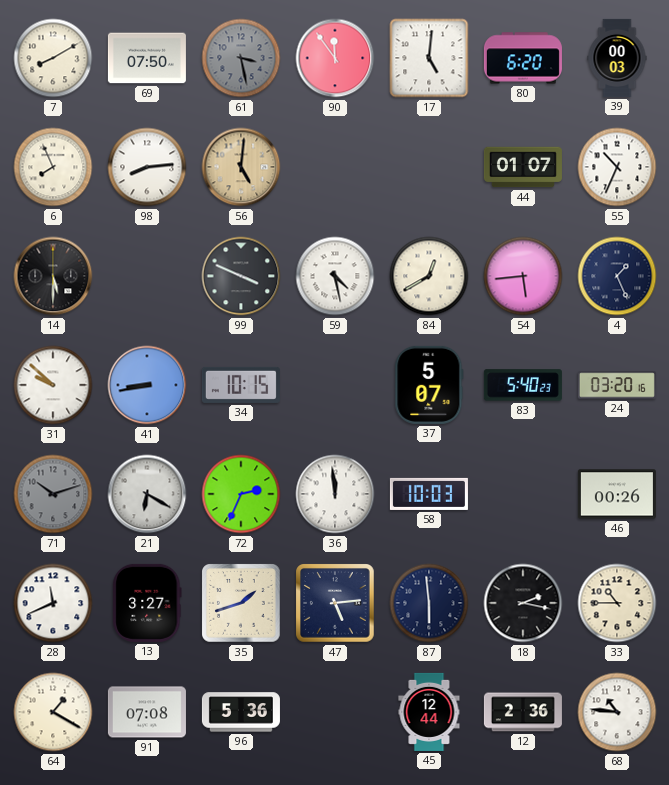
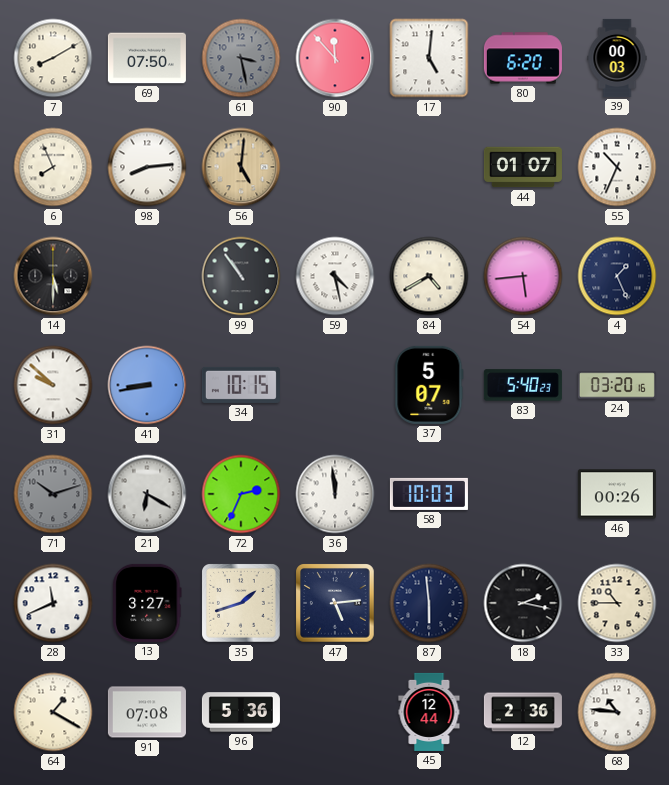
90: 11:54 -> 11:53 (335, 58)
99: 3:49 -> 10:54 (241, 276)
84: 12:40 -> 4:40 (429, 276)
